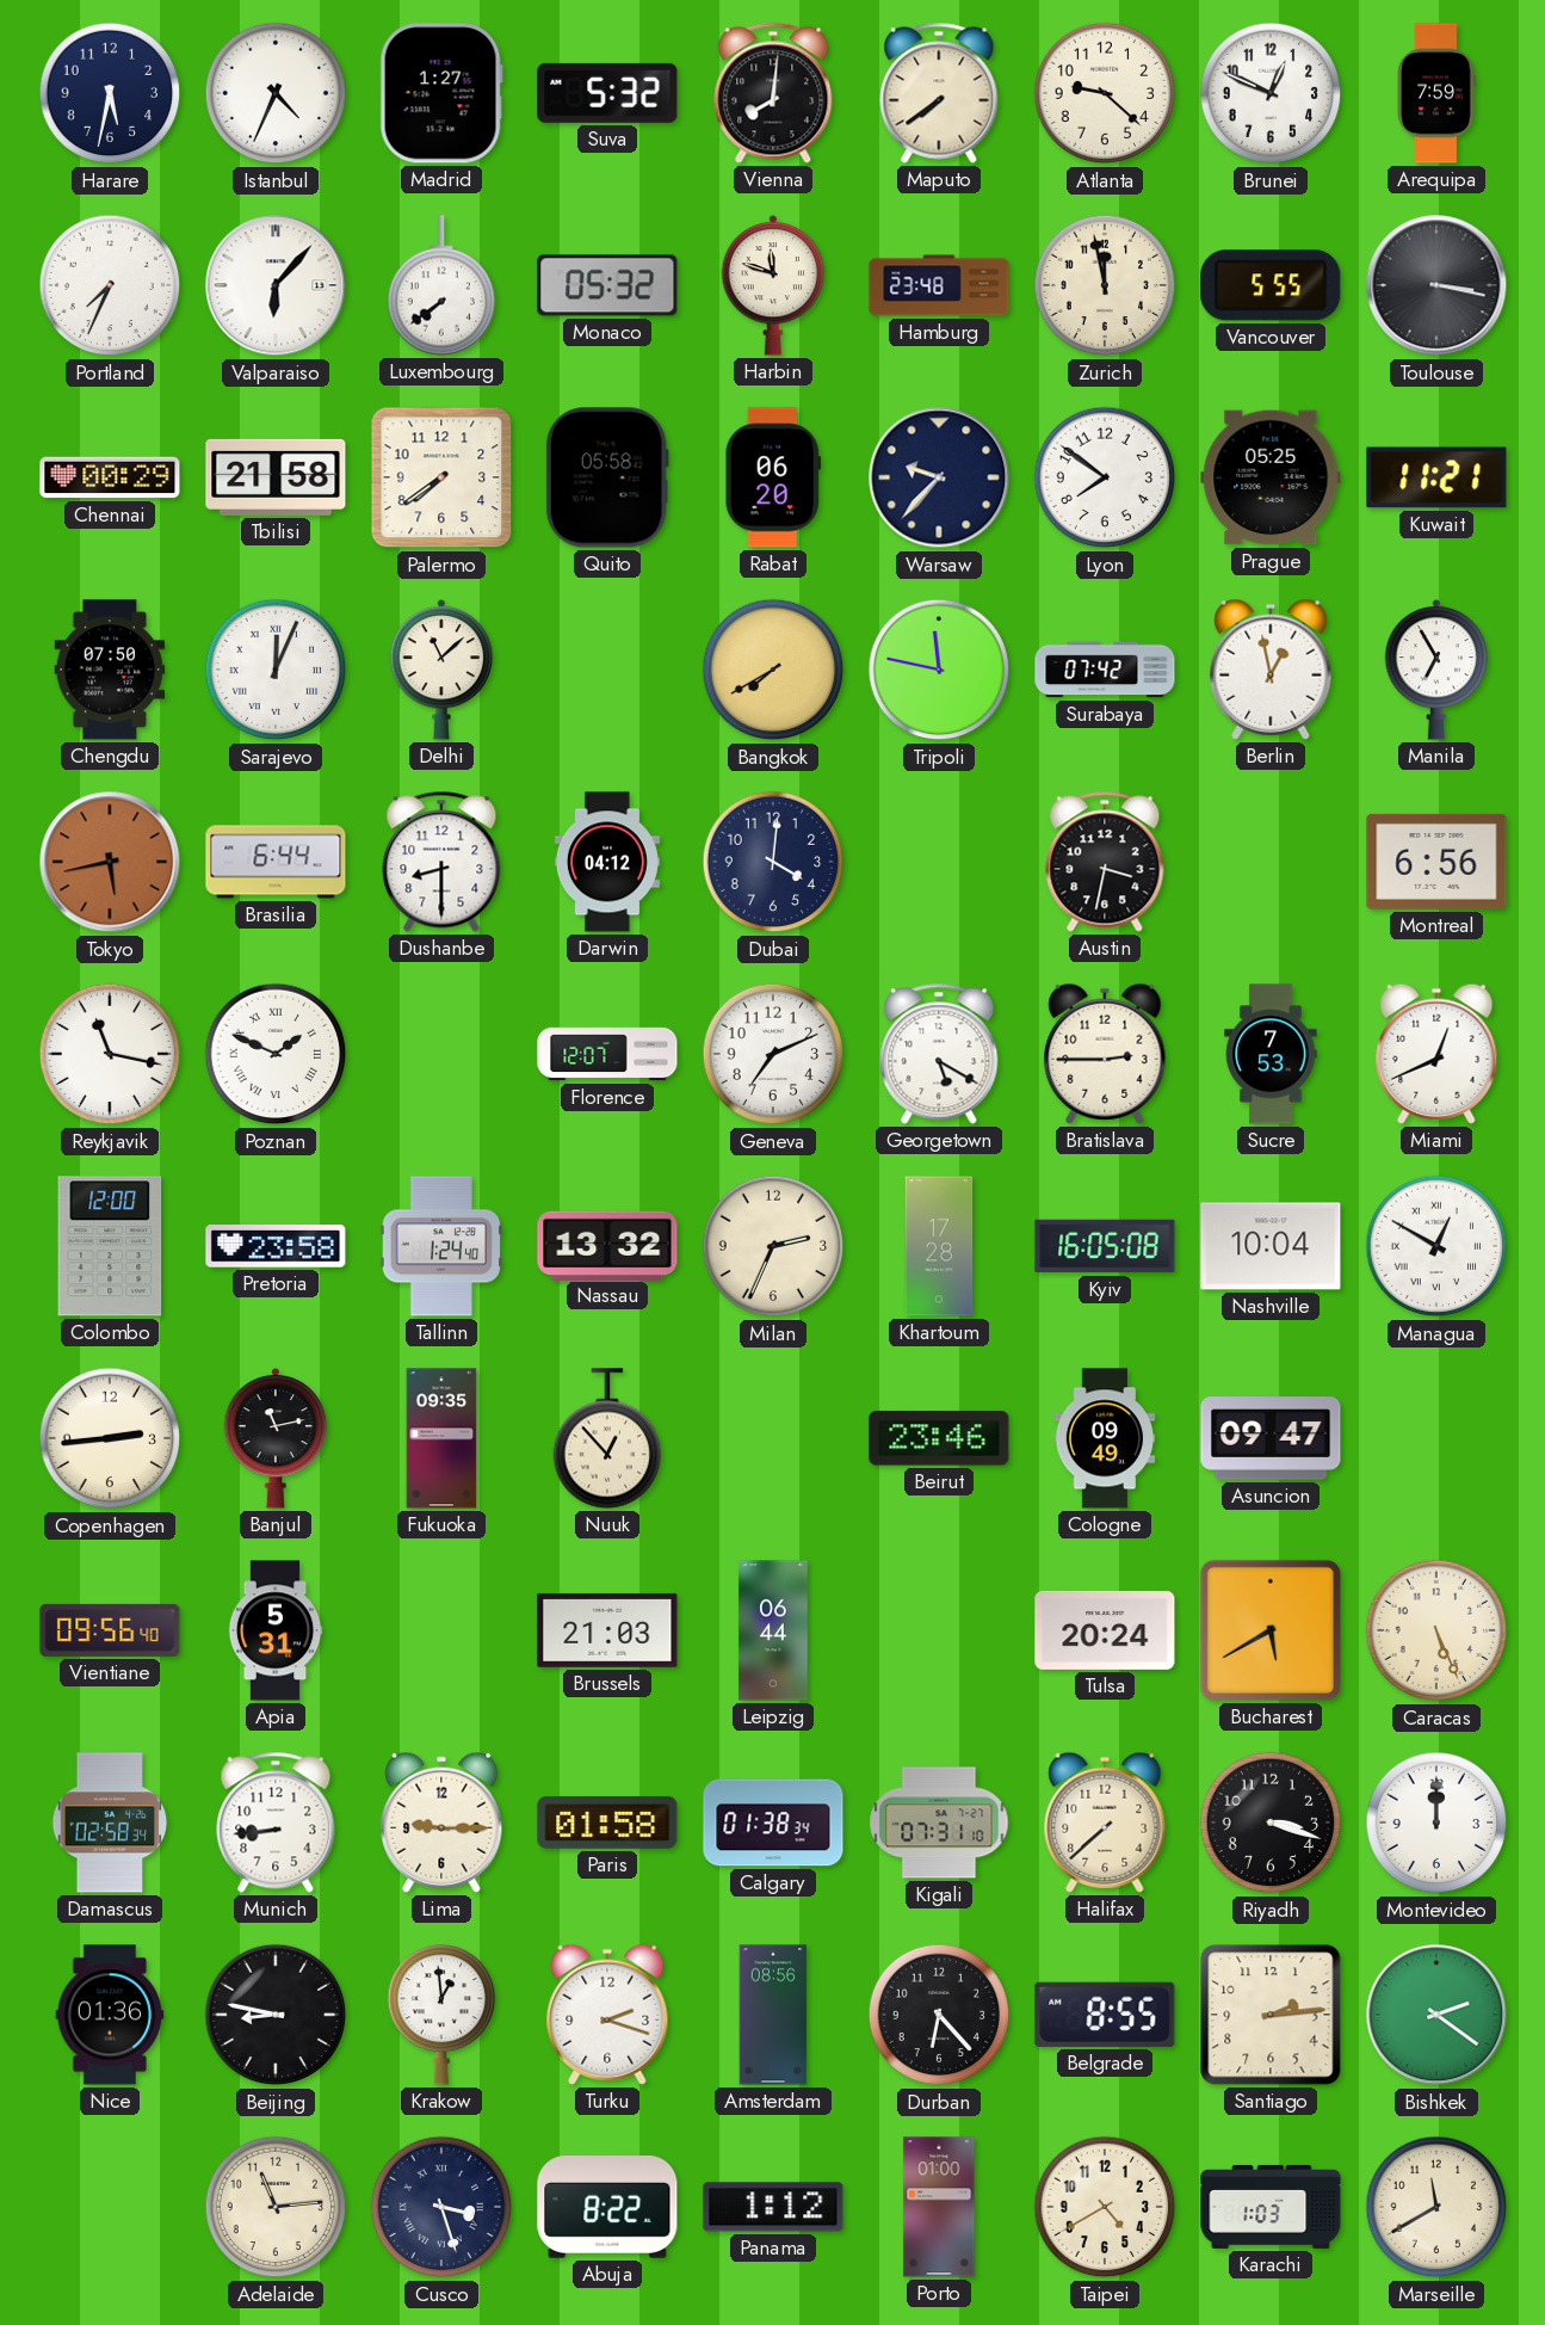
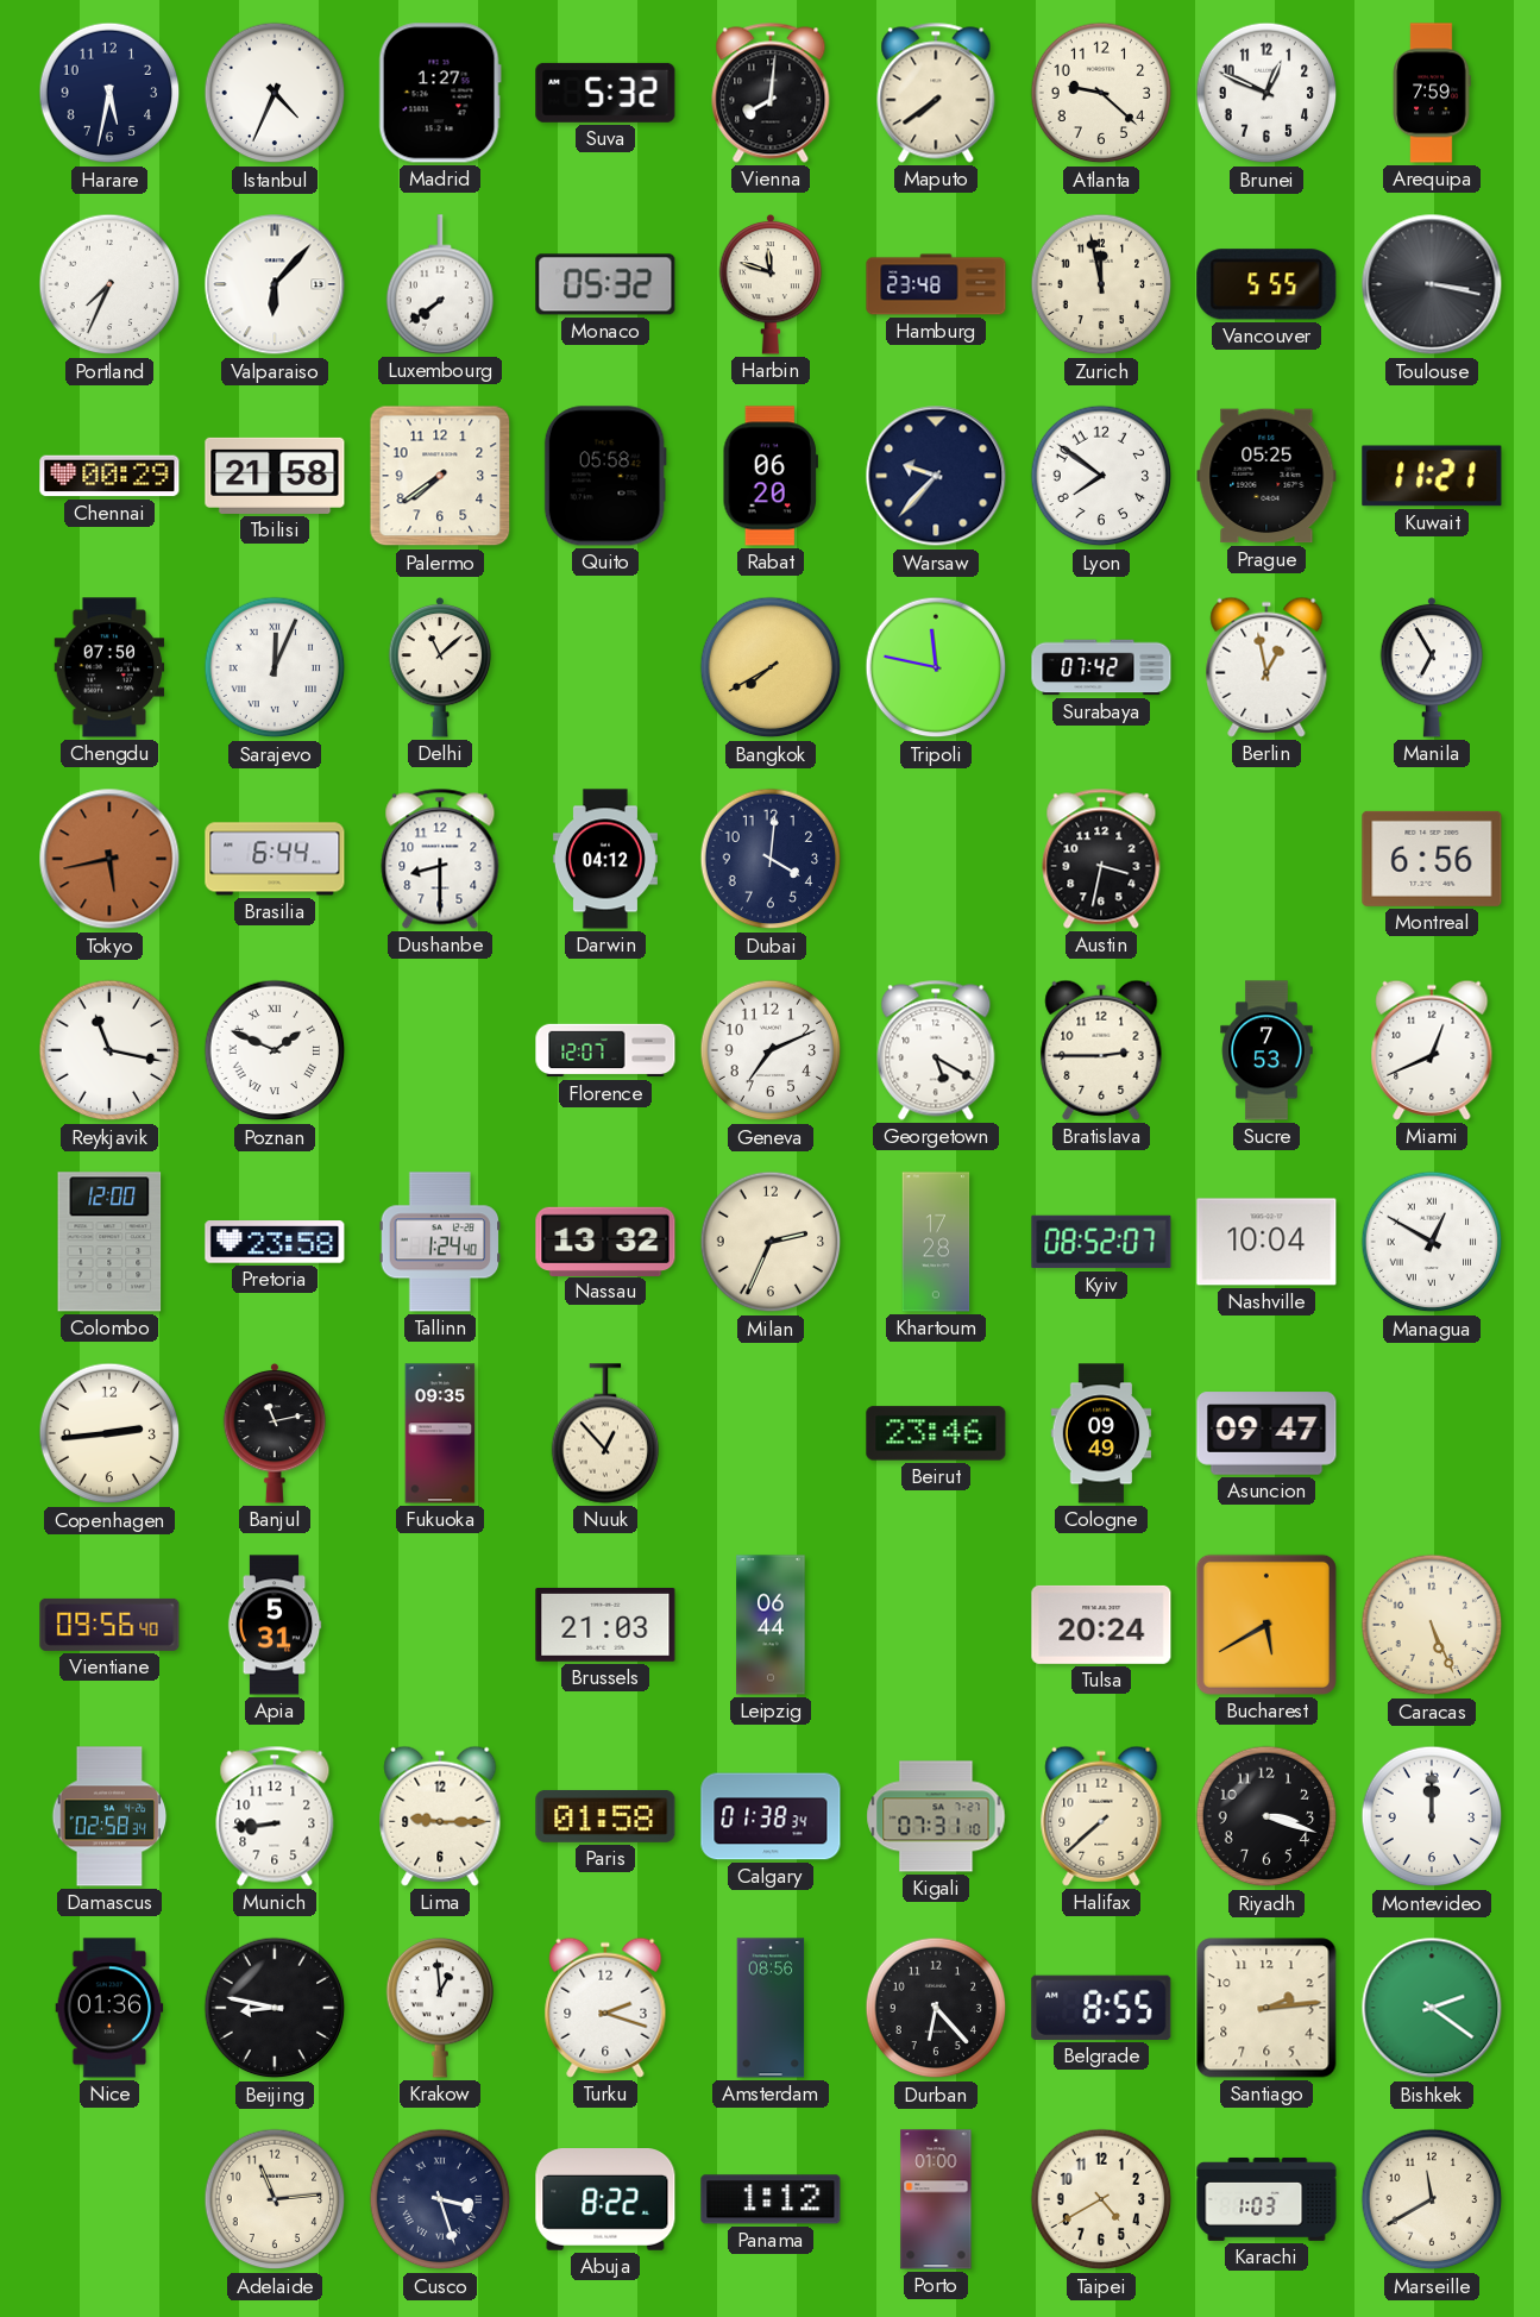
Kyiv: 16:05 -> 08:52 (1101, 1242)
